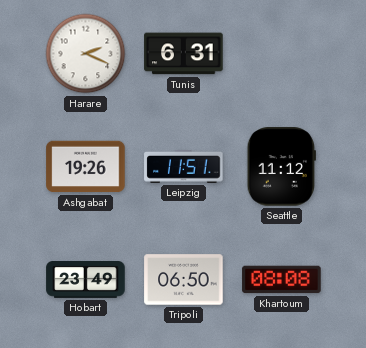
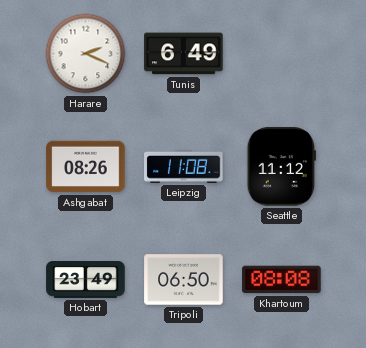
Tunis: 6:31 -> 6:49 (184, 54)
Ashgabat: 19:26 -> 08:26 (86, 167)
Leipzig: 11:51 -> 11:08 (184, 167)
